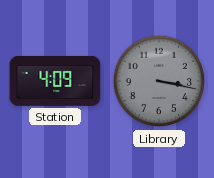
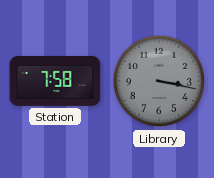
Station: 4:09 -> 7:58 (55, 81)
